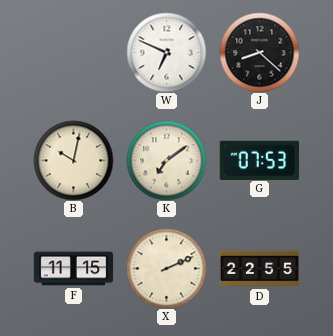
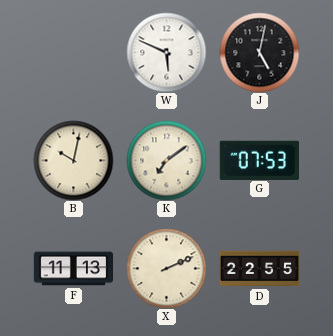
W: 6:49 -> 5:49 (166, 52)
J: 8:22 -> 5:02 (259, 52)
F: 11:15 -> 11:13 (73, 269)
